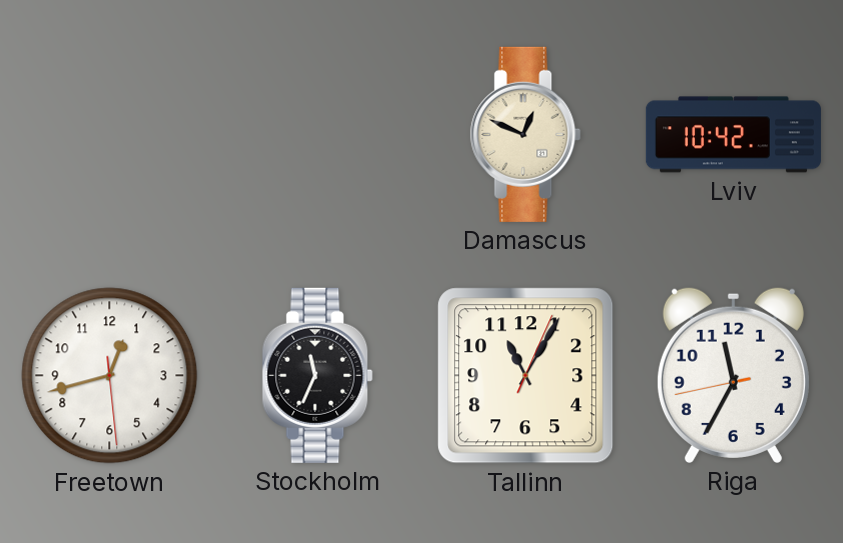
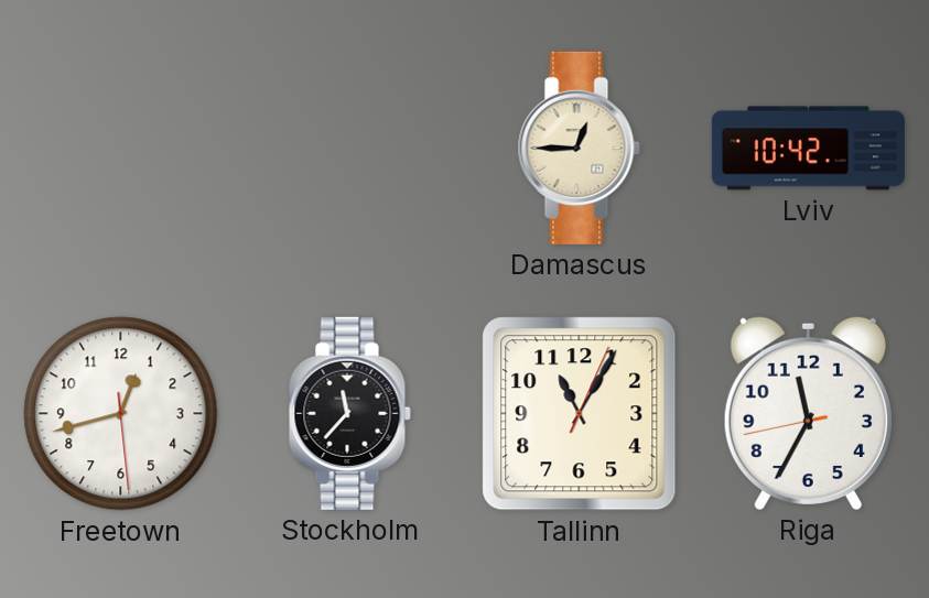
Damascus: 12:49 -> 12:45 (579, 148)
Stockholm: 11:34 -> 11:37 (349, 413)
